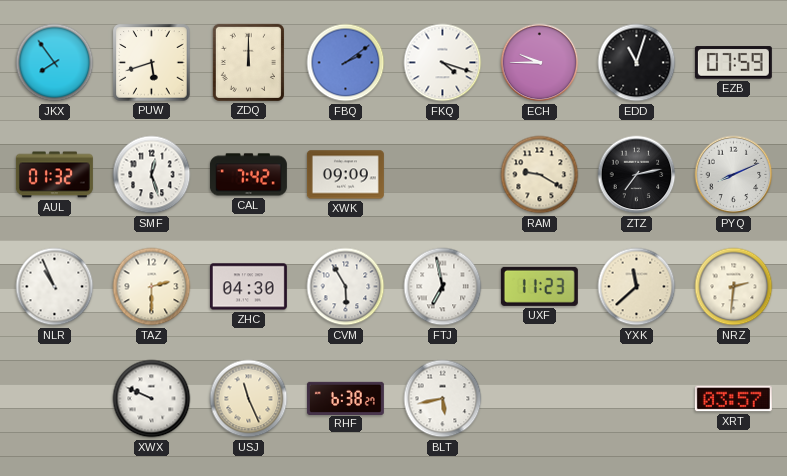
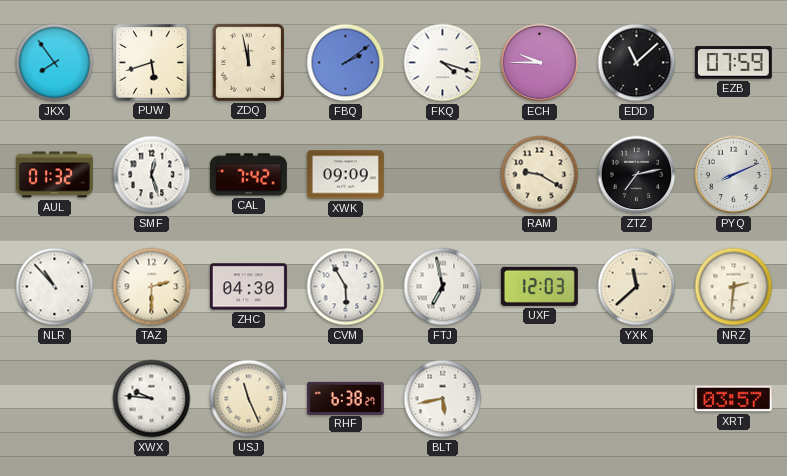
ZDQ: 12:00 -> 11:58 (248, 62)
EDD: 11:03 -> 11:08 (637, 63)
NLR: 10:56 -> 10:53 (55, 287)
UXF: 11:23 -> 12:03 (539, 286)
XWX: 9:49 -> 9:46 (152, 399)
